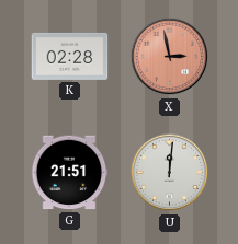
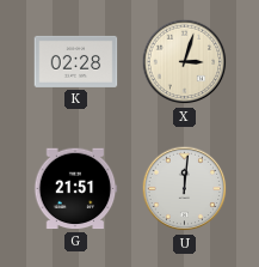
X: 2:58 -> 3:03 (185, 62)
X dial: salmon -> cream (185, 62)
